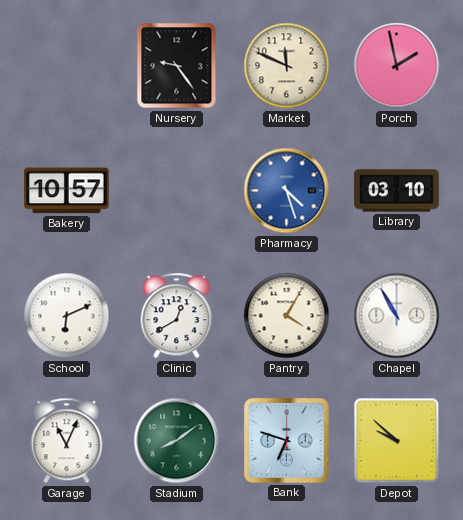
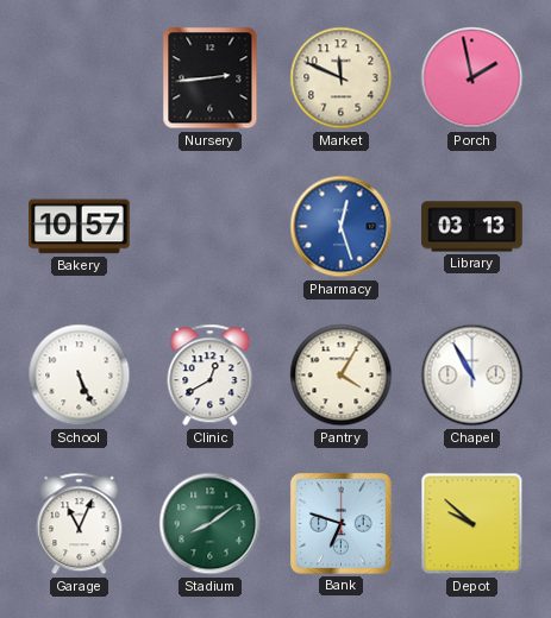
Nursery: 9:24 -> 2:44 (211, 78)
Pharmacy: 4:27 -> 12:27 (342, 227)
Library: 03:10 -> 03:13 (472, 227)
School: 6:11 -> 5:26 (80, 376)
